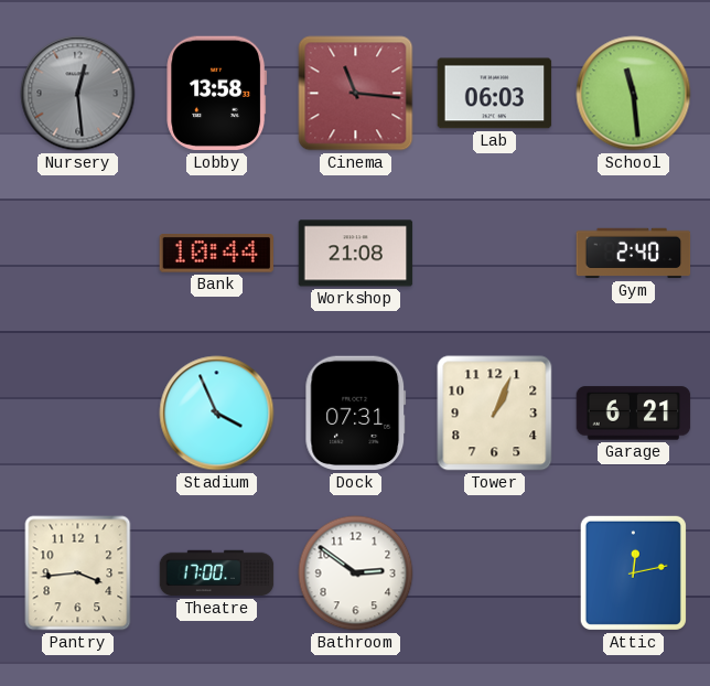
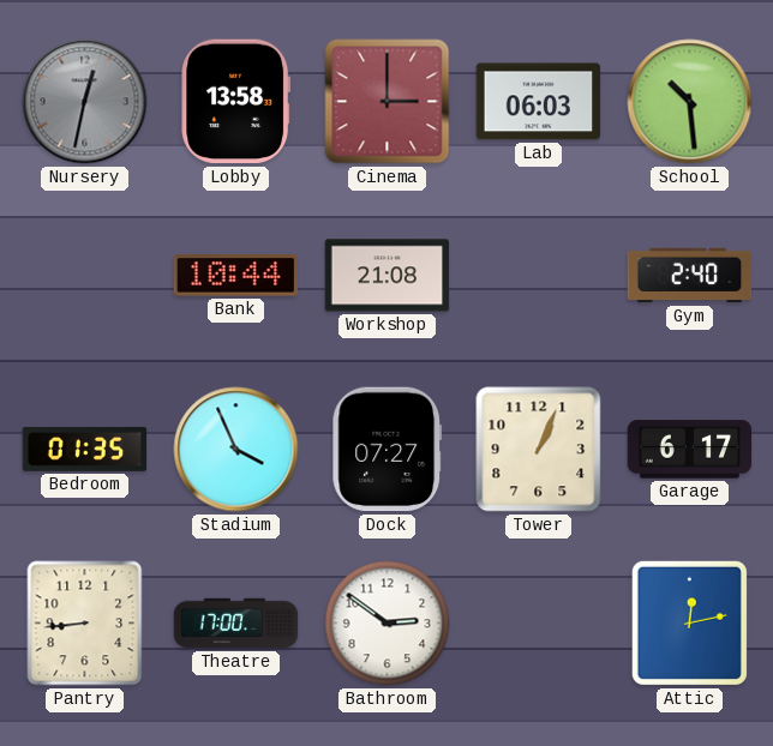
Nursery: 12:29 -> 12:32 (85, 102)
Cinema: 11:16 -> 3:00 (388, 102)
School: 11:29 -> 10:29 (690, 102)
Bedroom: none -> 01:35 (85, 449)
Dock: 07:31 -> 07:27 (388, 450)
Garage: 6:21 -> 6:17 (690, 450)
Pantry: 3:44 -> 8:44 (85, 624)
